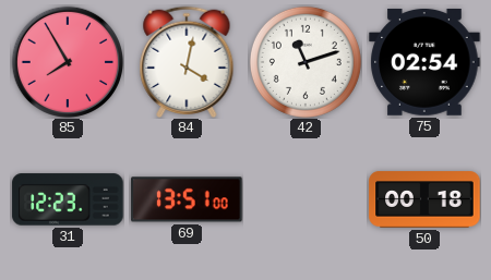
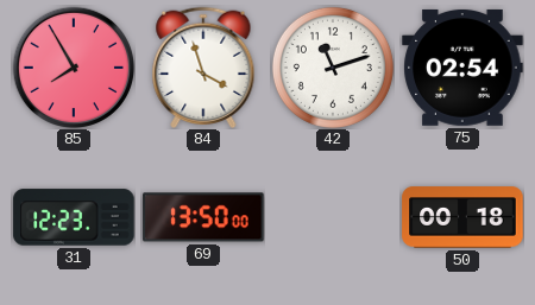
84: 4:02 -> 3:57 (203, 68)
69: 13:51 -> 13:50 (203, 217)
